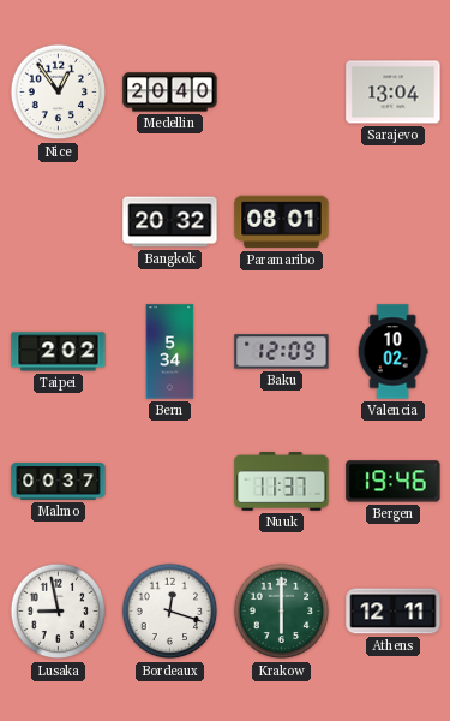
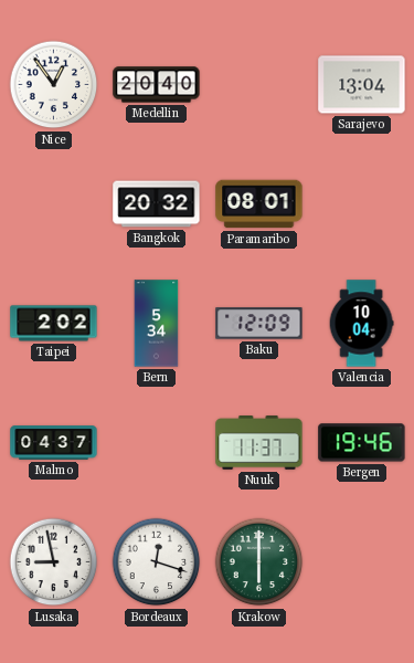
Valencia: 10:02 -> 10:04 (361, 324)
Malmo: 00:37 -> 04:37 (54, 443)
Athens: 12:11 -> none (394, 612)
